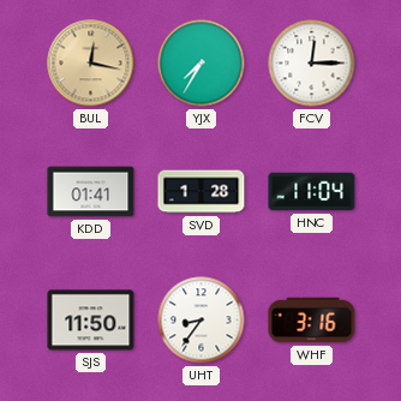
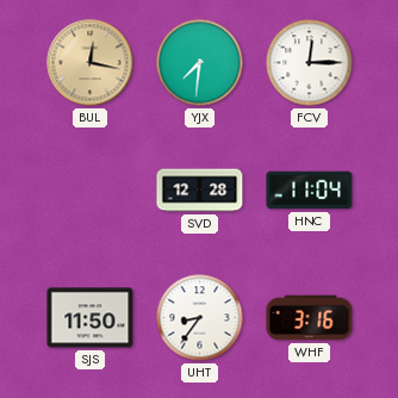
YJX: 7:35 -> 7:31 (200, 63)
KDD: 01:41 -> none (91, 192)
SVD: 1:28 -> 12:28 (200, 191)
